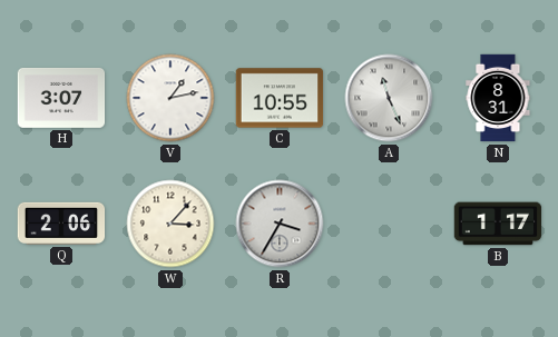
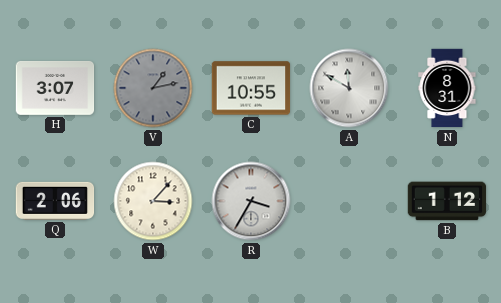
V dial: white -> grey (153, 88)
A: 11:26 -> 11:50 (349, 88)
B: 1:17 -> 1:12 (447, 201)
